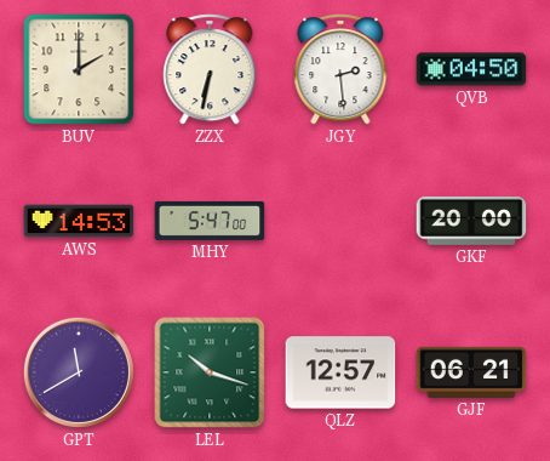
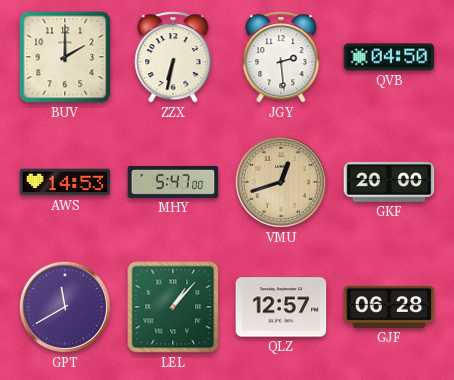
VMU: none -> 12:42 (281, 182)
LEL: 10:18 -> 1:07 (173, 307)
GJF: 06:21 -> 06:28 (389, 307)
